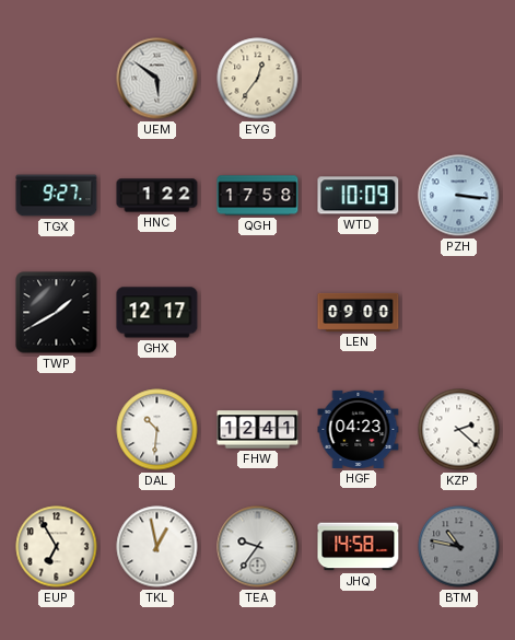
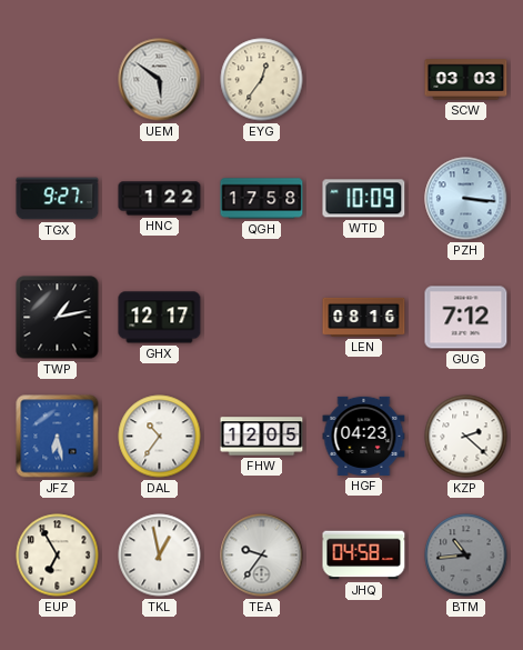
SCW: none -> 03:03 (466, 80)
TWP: 1:40 -> 1:13 (58, 318)
LEN: 09:00 -> 08:16 (364, 317)
GUG: none -> 7:12 (466, 318)
JFZ: none -> 6:28 (58, 437)
DAL: 10:31 -> 10:36 (160, 437)
FHW: 12:41 -> 12:05 (262, 437)
JHQ: 14:58 -> 04:58 (364, 556)
BTM: 10:47 -> 10:44 (466, 556)
